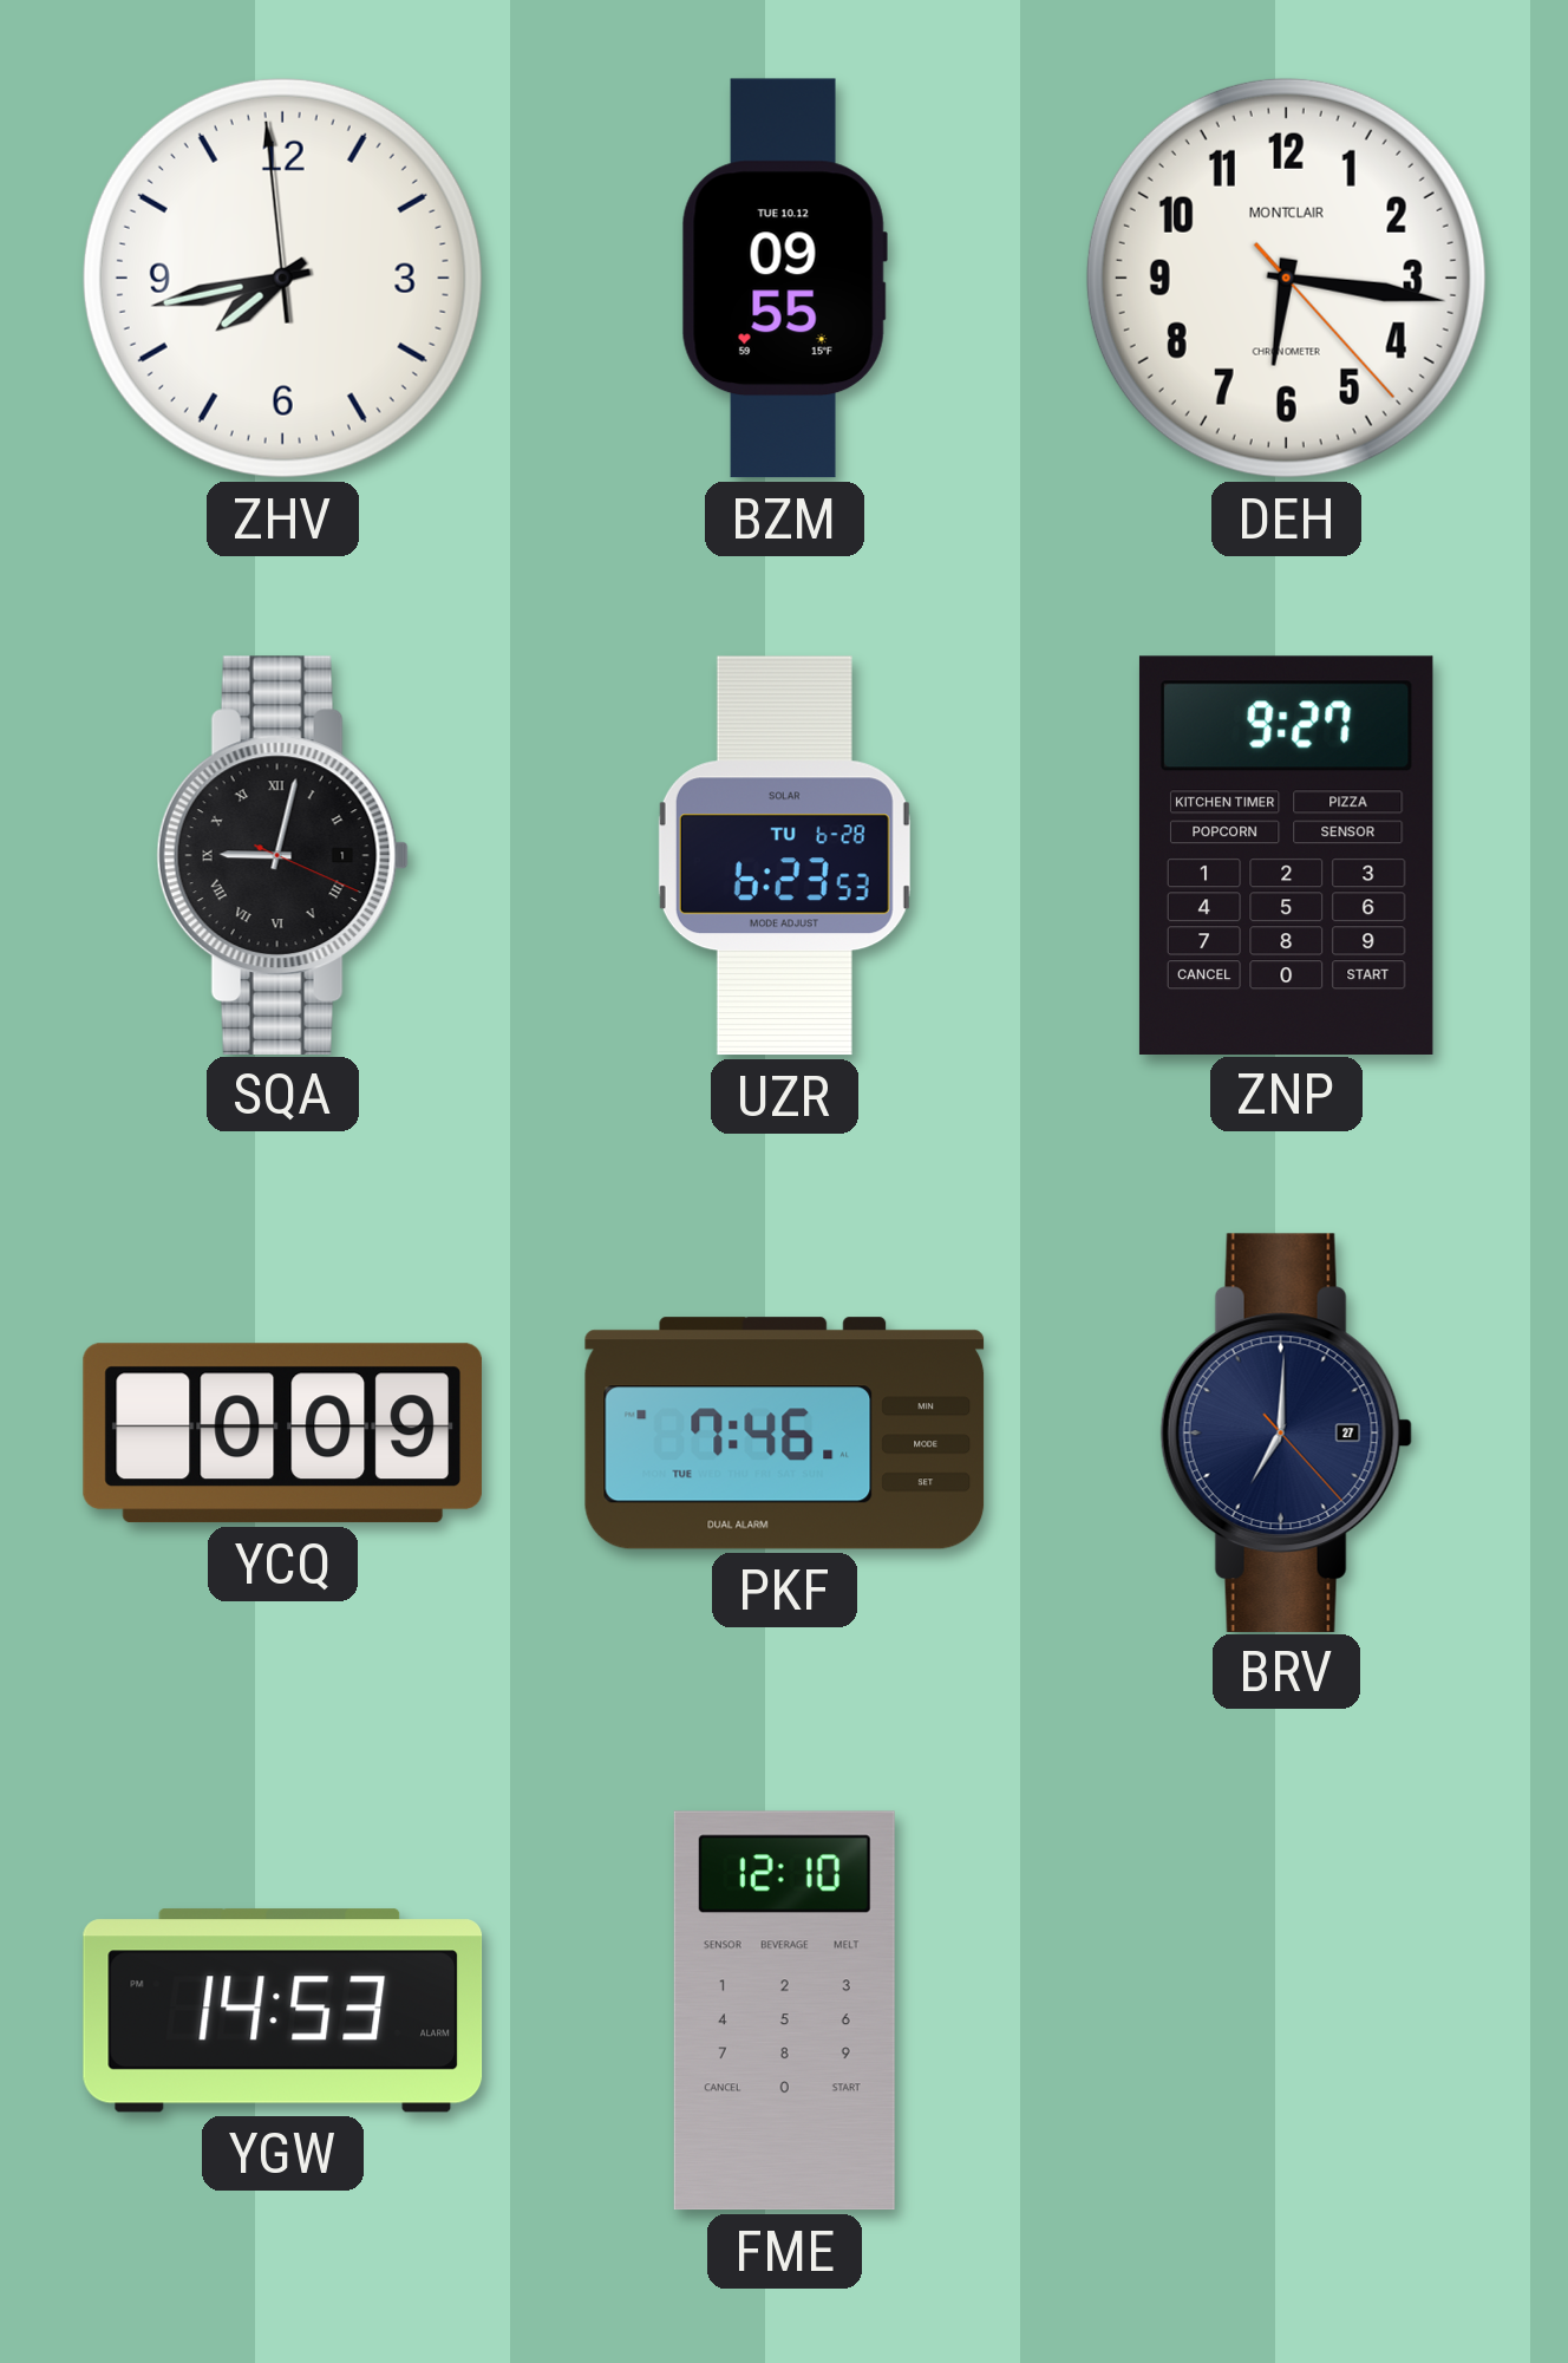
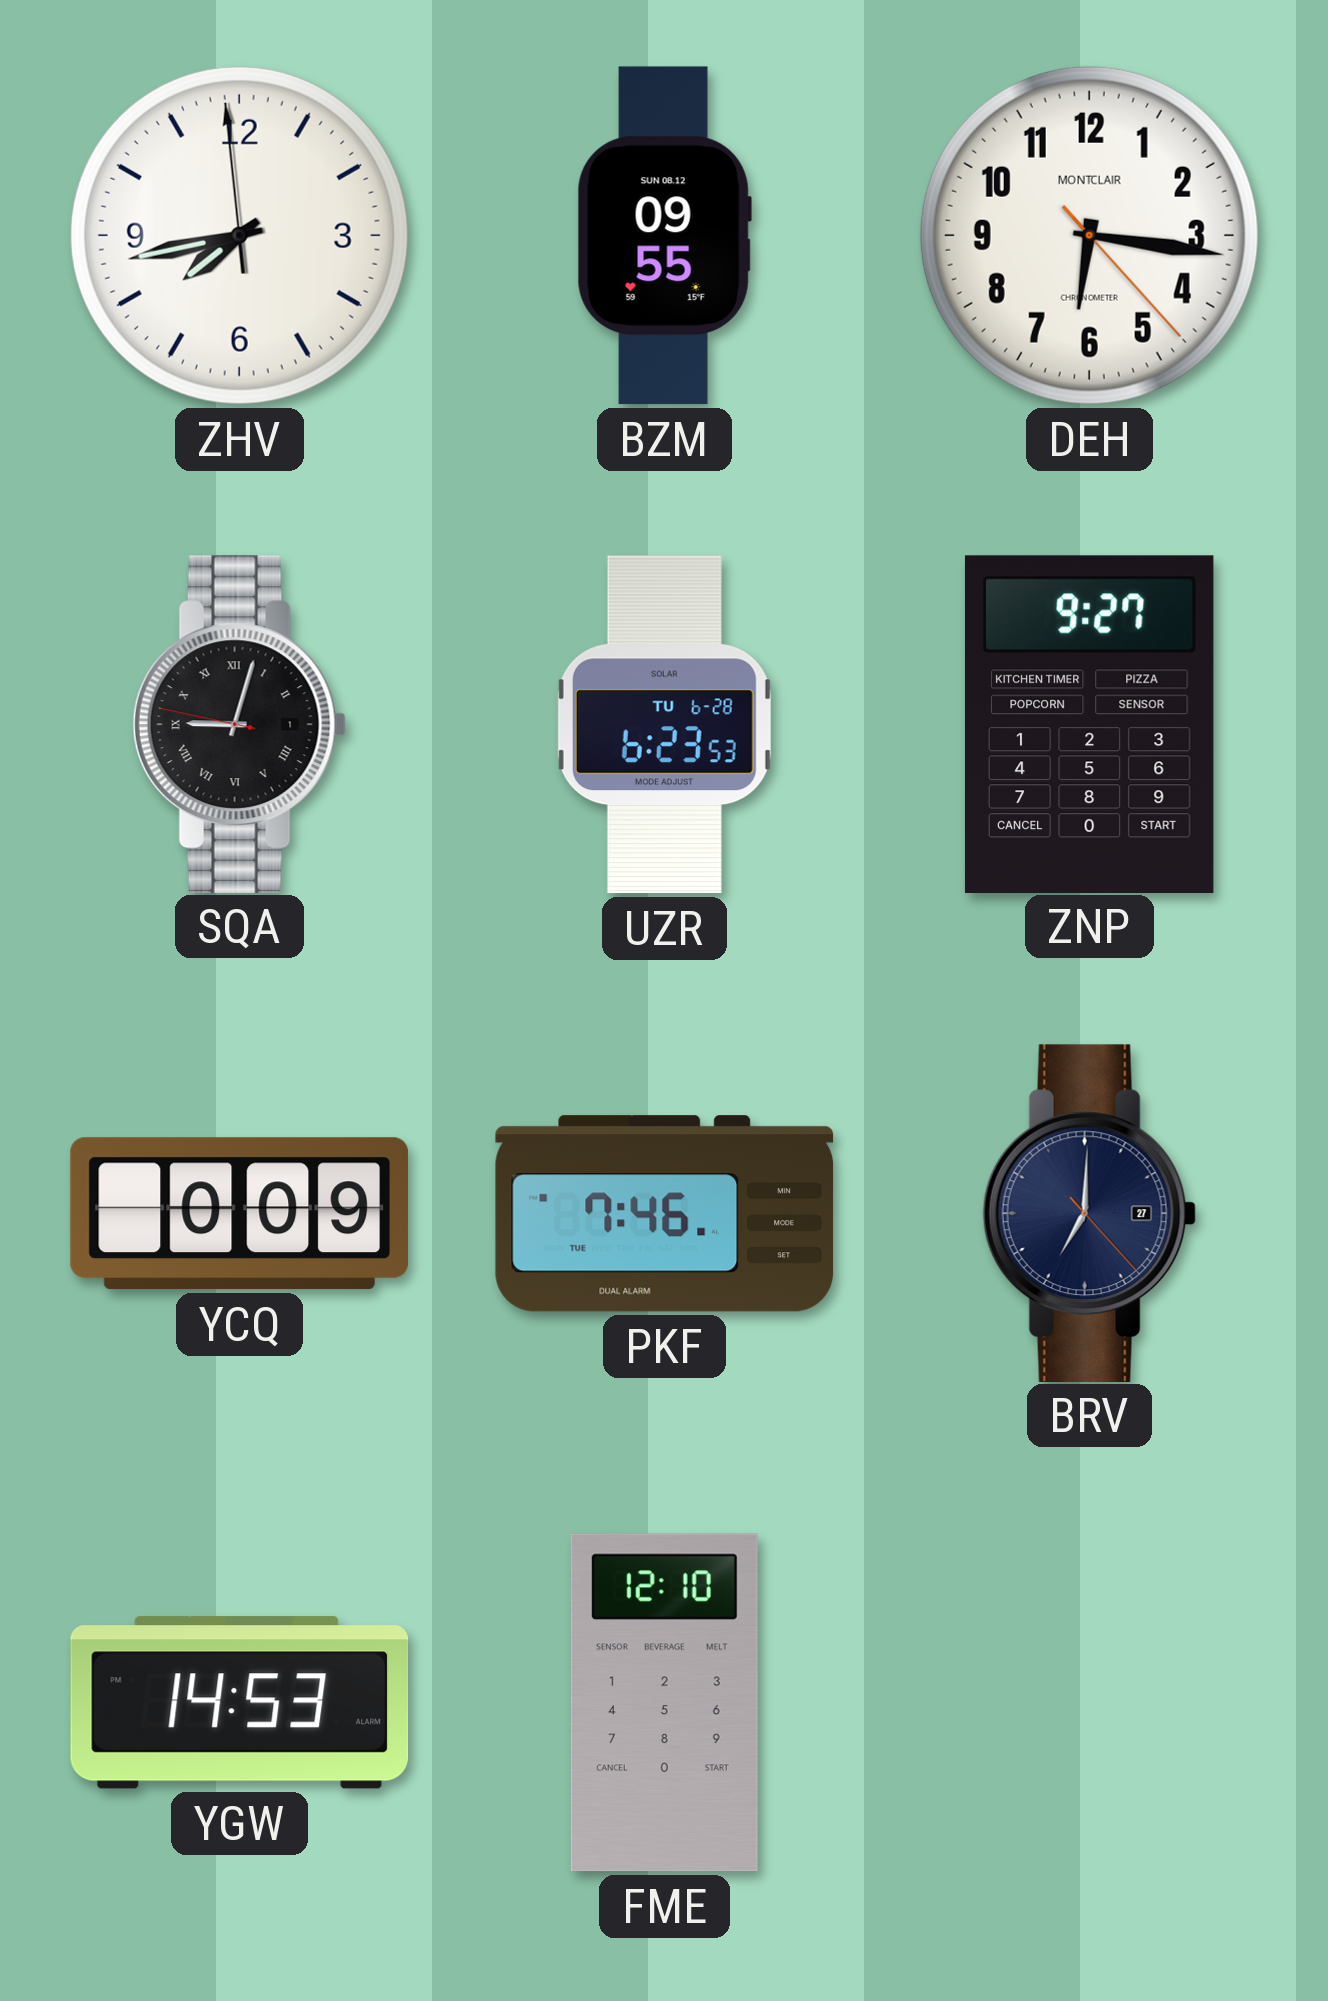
BZM date: TUE 10.12 -> SUN 08.12 (664, 236)
SQA: 9:02:19 -> 9:02:47 (239, 724)
